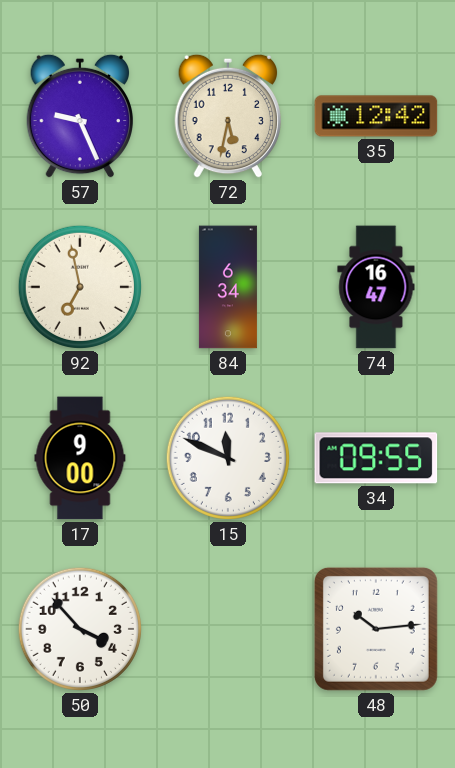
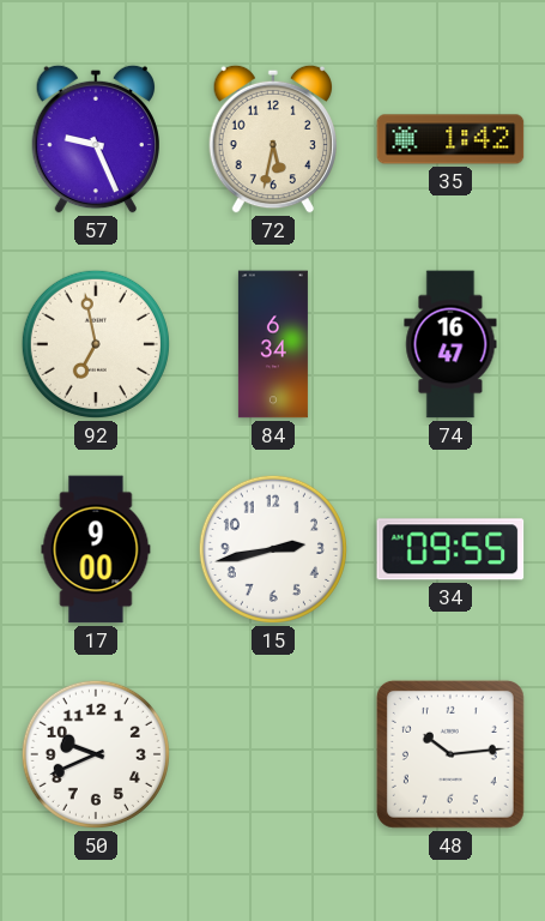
35: 12:42 -> 1:42 (450, 139)
15: 11:49 -> 2:43 (273, 549)
50: 3:53 -> 9:41 (96, 754)
